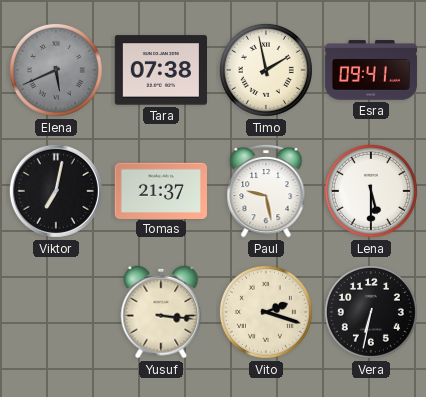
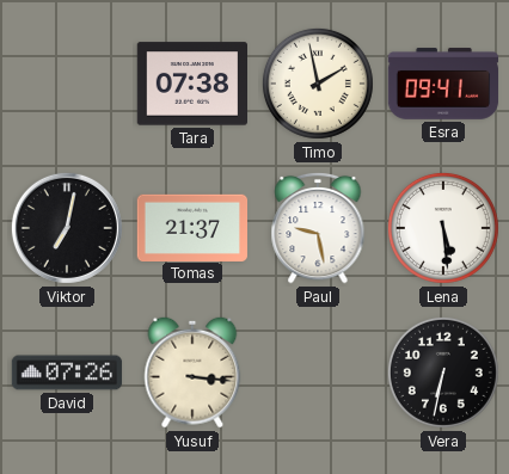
Elena: 5:41 -> none (56, 70)
Lena: 5:30 -> 5:29 (443, 228)
David: none -> 07:26 (67, 373)
Vito: 2:18 -> none (266, 312)
